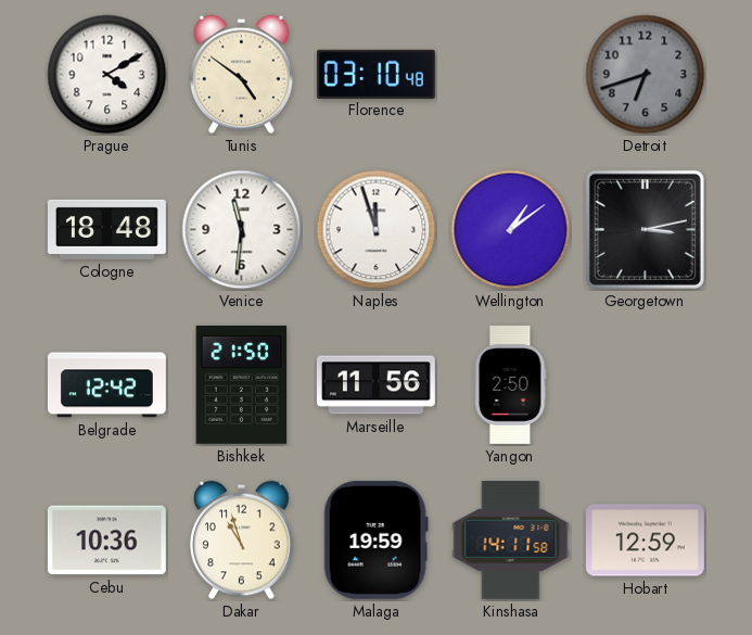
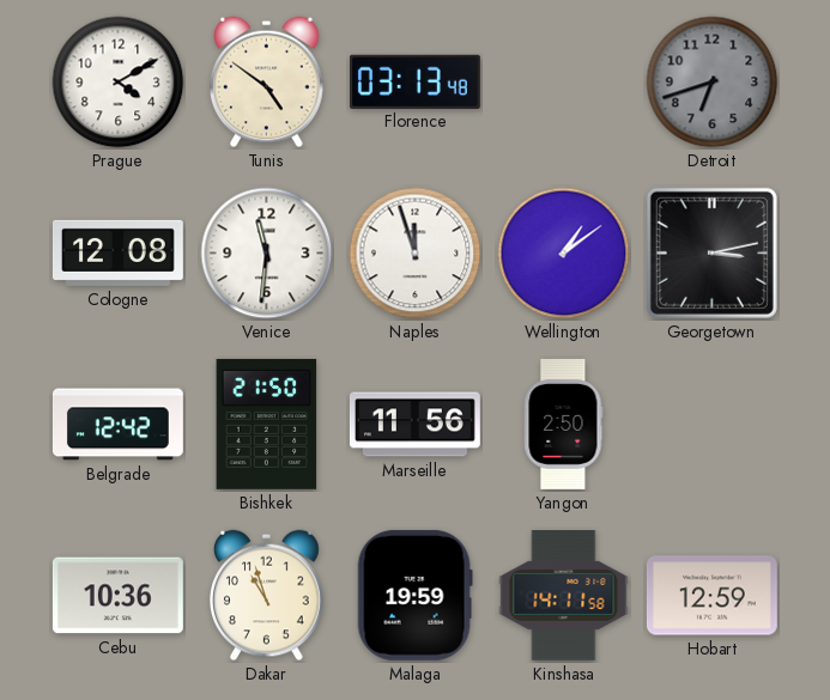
Florence: 03:10 -> 03:13 (414, 81)
Cologne: 18:48 -> 12:08 (117, 252)
